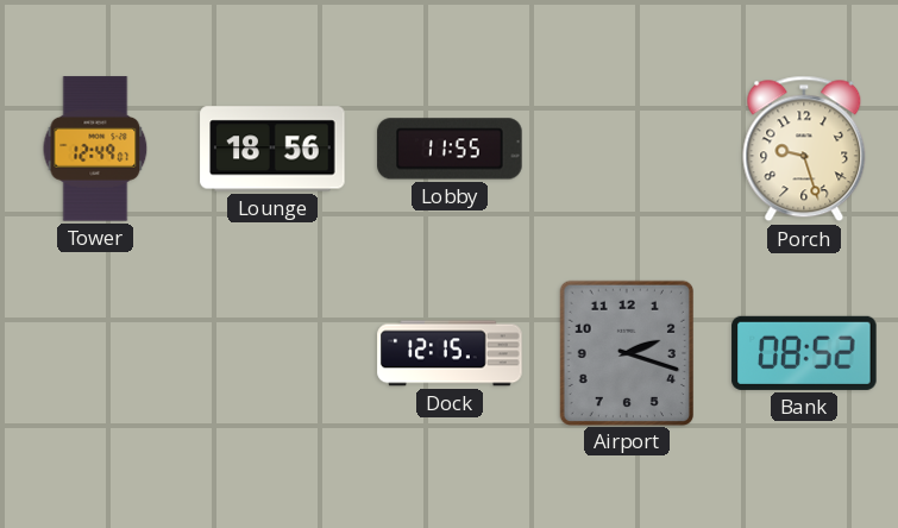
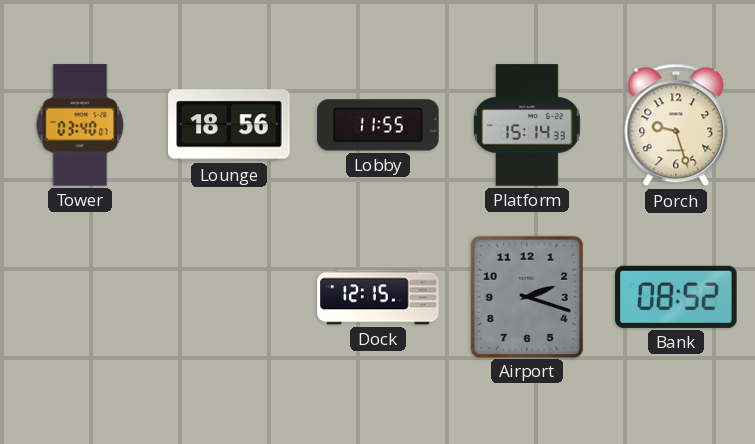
Tower: 12:49 -> 03:40 (80, 125)
Platform: none -> 15:14 (527, 125)
